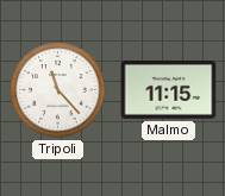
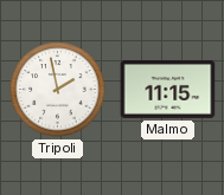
Tripoli: 11:23 -> 1:58 (58, 90)
